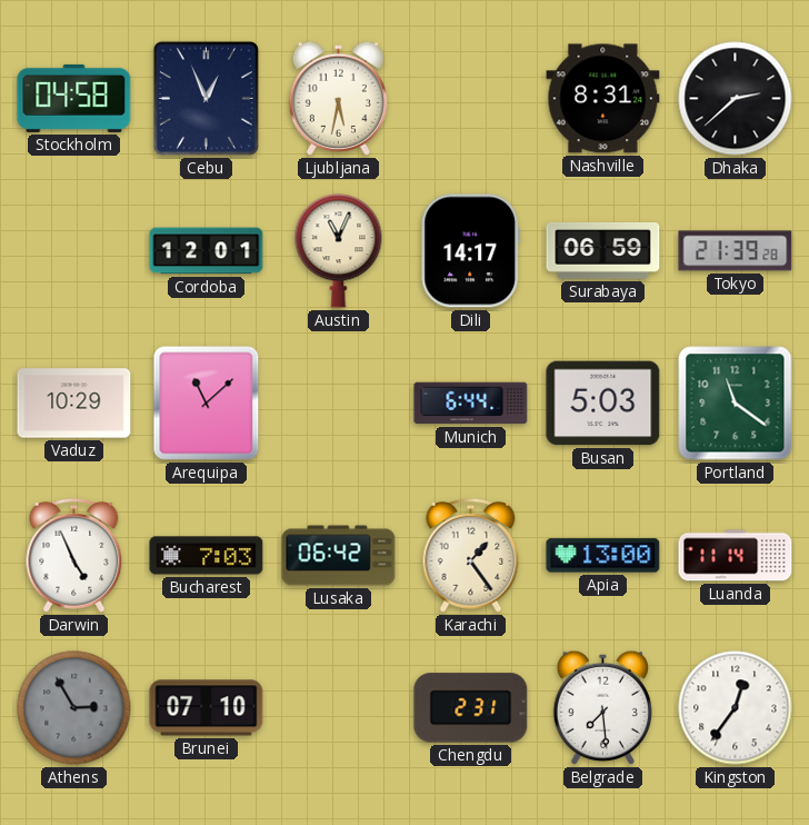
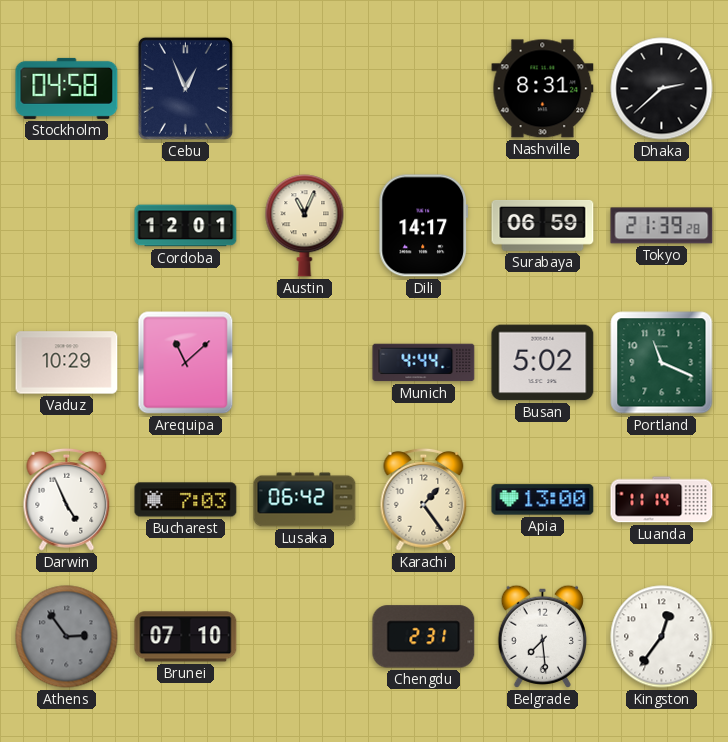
Ljubljana: 5:32 -> none (338, 98)
Munich: 6:44 -> 4:44 (424, 363)
Busan: 5:03 -> 5:02 (543, 363)
Portland: 11:21 -> 11:19 (662, 363)
Athens: 2:55 -> 2:54 (67, 637)
